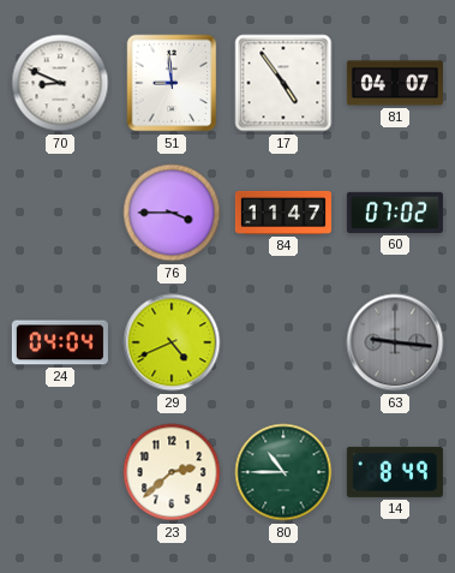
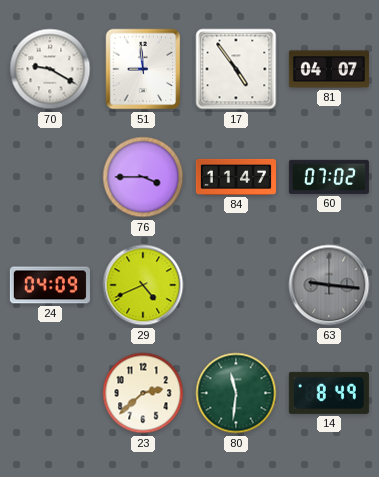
70: 8:49 -> 9:20 (50, 69)
24: 04:04 -> 04:09 (50, 285)
80: 10:45 -> 11:31 (236, 393)
